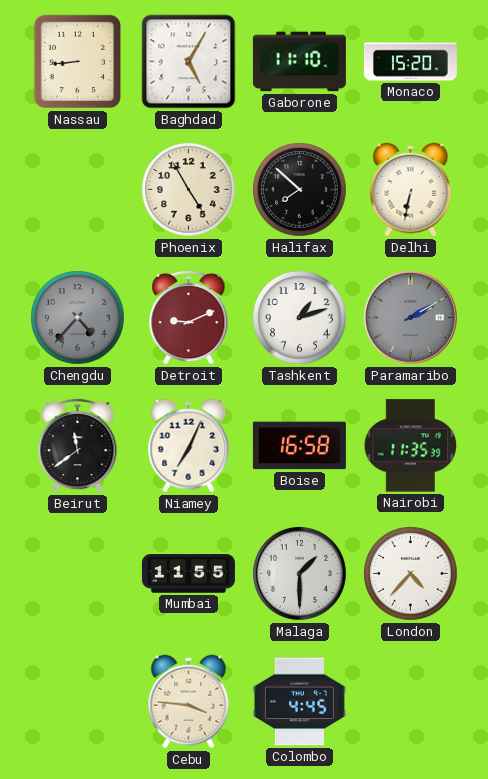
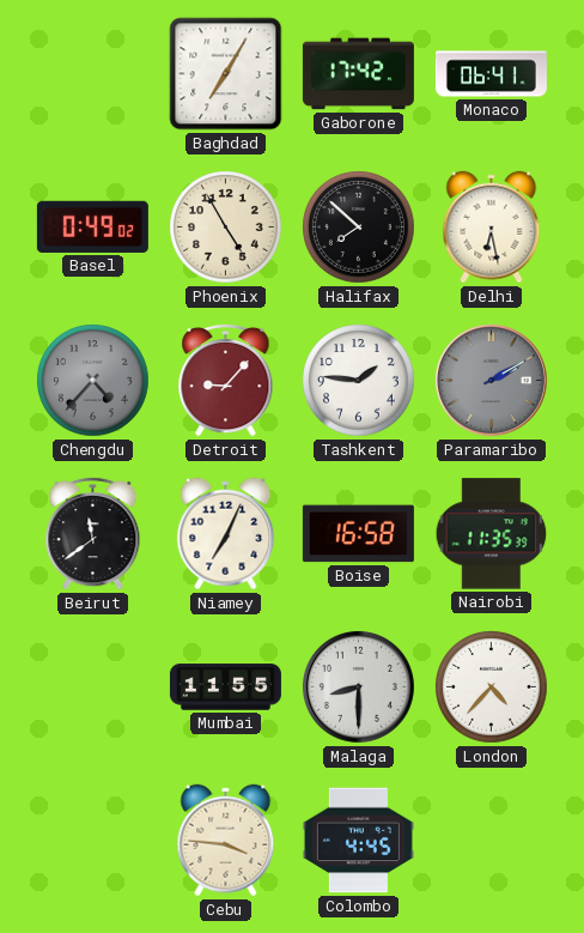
Nassau: 8:44 -> none (78, 62)
Baghdad: 5:05 -> 7:05 (226, 74)
Gaborone: 11:10 -> 17:42 (358, 74)
Monaco: 15:20 -> 06:41 (491, 74)
Basel: none -> 0:49 (92, 226)
Delhi: 6:32 -> 6:28 (492, 228)
Detroit: 9:11 -> 9:07 (226, 380)
Tashkent: 1:12 -> 1:46 (359, 381)
Malaga: 1:30 -> 8:30 (358, 686)
